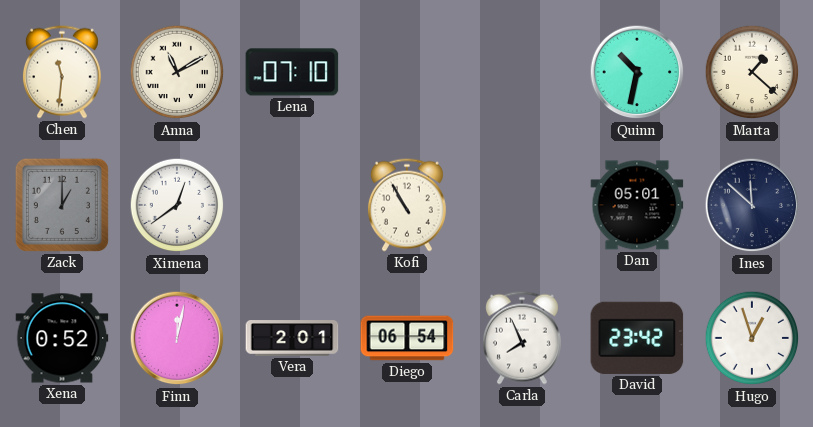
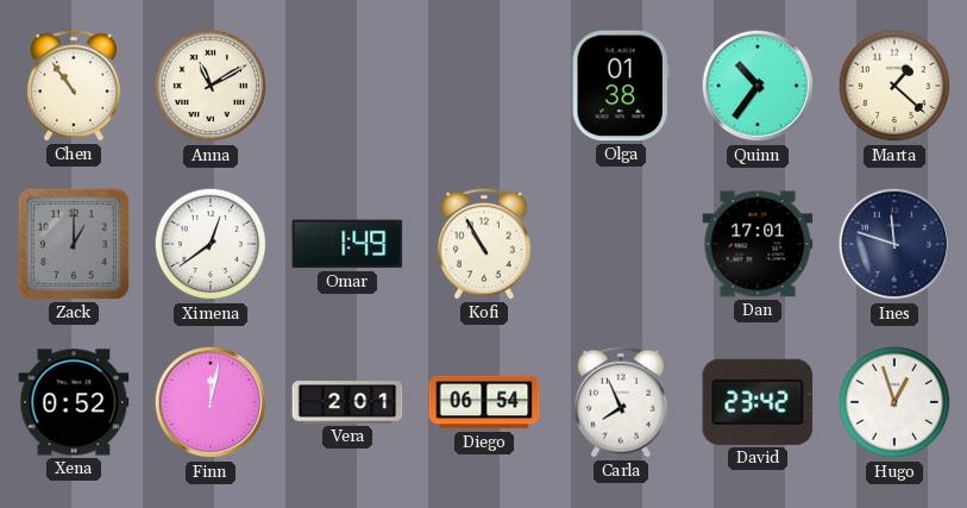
Chen: 11:31 -> 10:54 (74, 86)
Lena: 07:10 -> none (292, 72)
Olga: none -> 01:38 (621, 86)
Quinn: 10:32 -> 10:36 (758, 86)
Omar: none -> 1:49 (347, 244)
Dan: 05:01 -> 17:01 (758, 244)
Ines: 11:52 -> 11:48 (894, 244)
